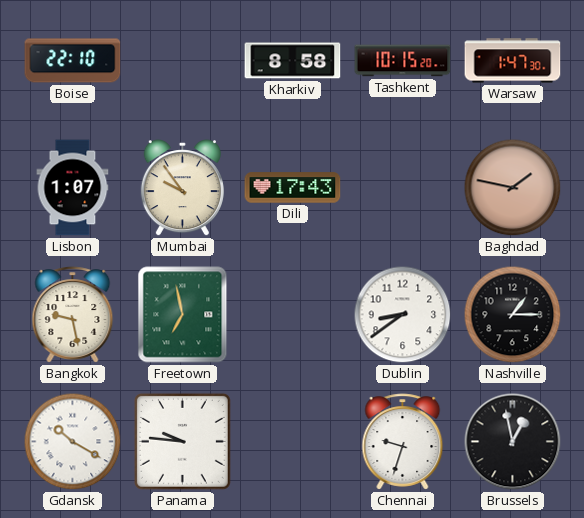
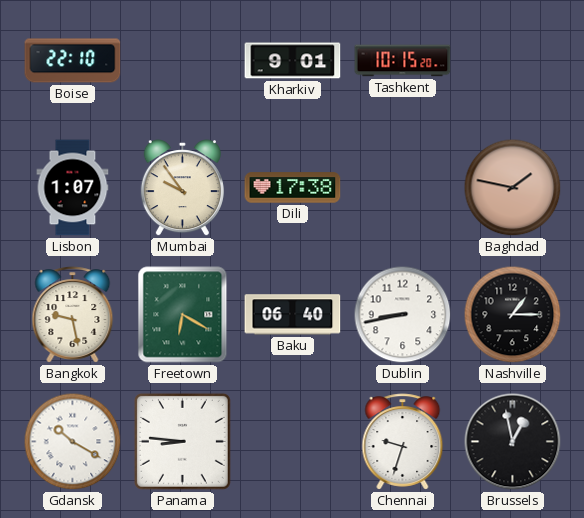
Kharkiv: 8:58 -> 9:01 (293, 61)
Warsaw: 1:47 -> none (513, 61)
Dili: 17:43 -> 17:38 (293, 188)
Freetown: 6:58 -> 6:20 (183, 315)
Baku: none -> 06:40 (293, 315)
Dublin: 8:39 -> 8:43 (403, 315)
Panama: 9:46 -> 8:46 (182, 441)
